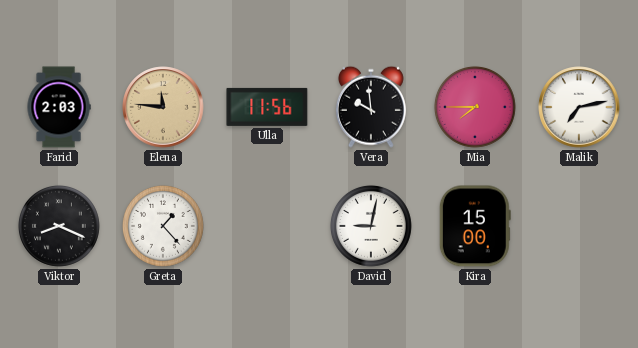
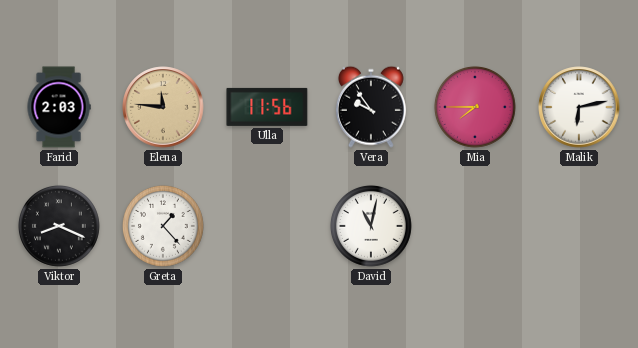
Vera: 9:59 -> 9:54 (371, 107)
Malik: 7:13 -> 6:13 (579, 107)
David: 9:02 -> 11:02 (371, 226)
Kira: 15:00 -> none (475, 226)
